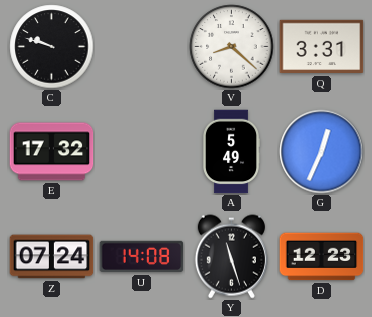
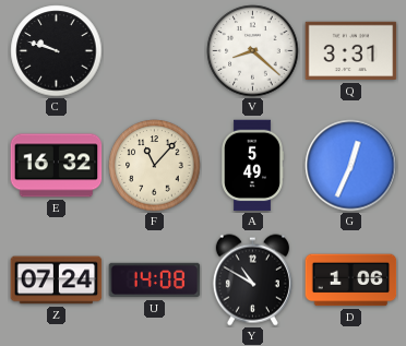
E: 17:32 -> 16:32 (57, 166)
F: none -> 11:07 (155, 166)
Y: 11:27 -> 10:50 (252, 281)
D: 12:23 -> 1:06 (351, 281)
